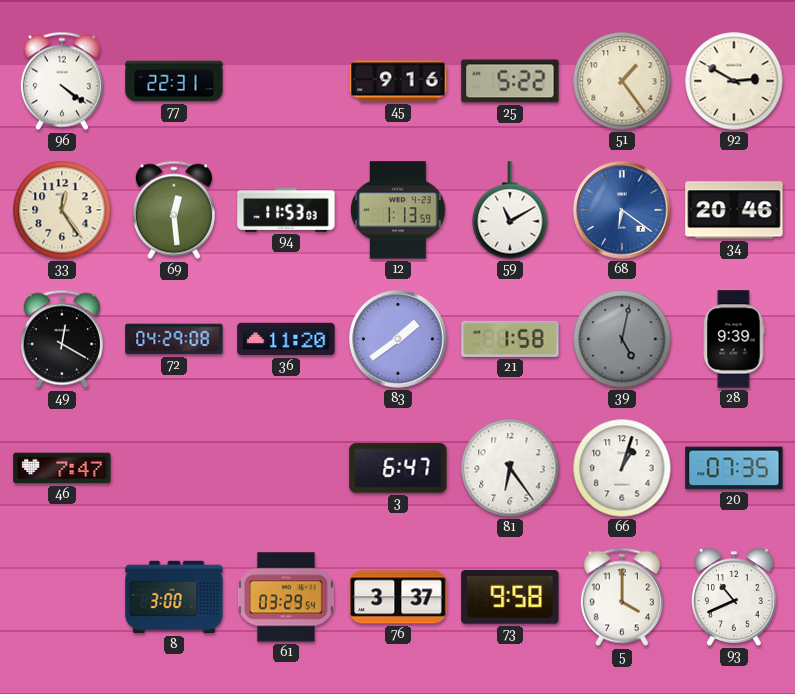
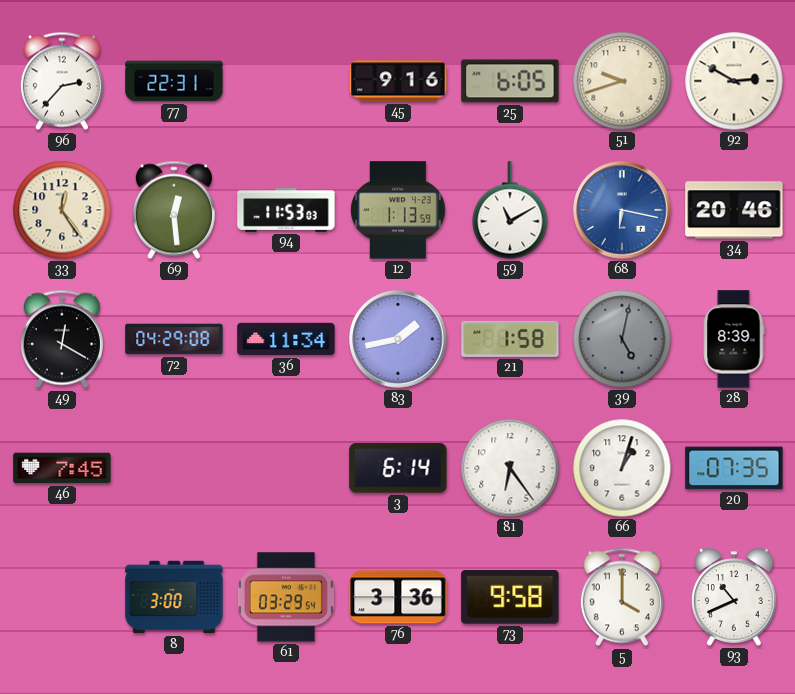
96: 4:21 -> 2:37 (62, 81)
25: 5:22 -> 6:05 (510, 81)
51: 1:24 -> 9:42 (622, 81)
68: 6:21 -> 6:17 (622, 210)
36: 11:20 -> 11:34 (286, 339)
83: 1:39 -> 1:43 (398, 339)
28: 9:39 -> 8:39 (734, 339)
46: 7:47 -> 7:45 (62, 468)
3: 6:47 -> 6:14 (398, 468)
76: 3:37 -> 3:36 (398, 597)
